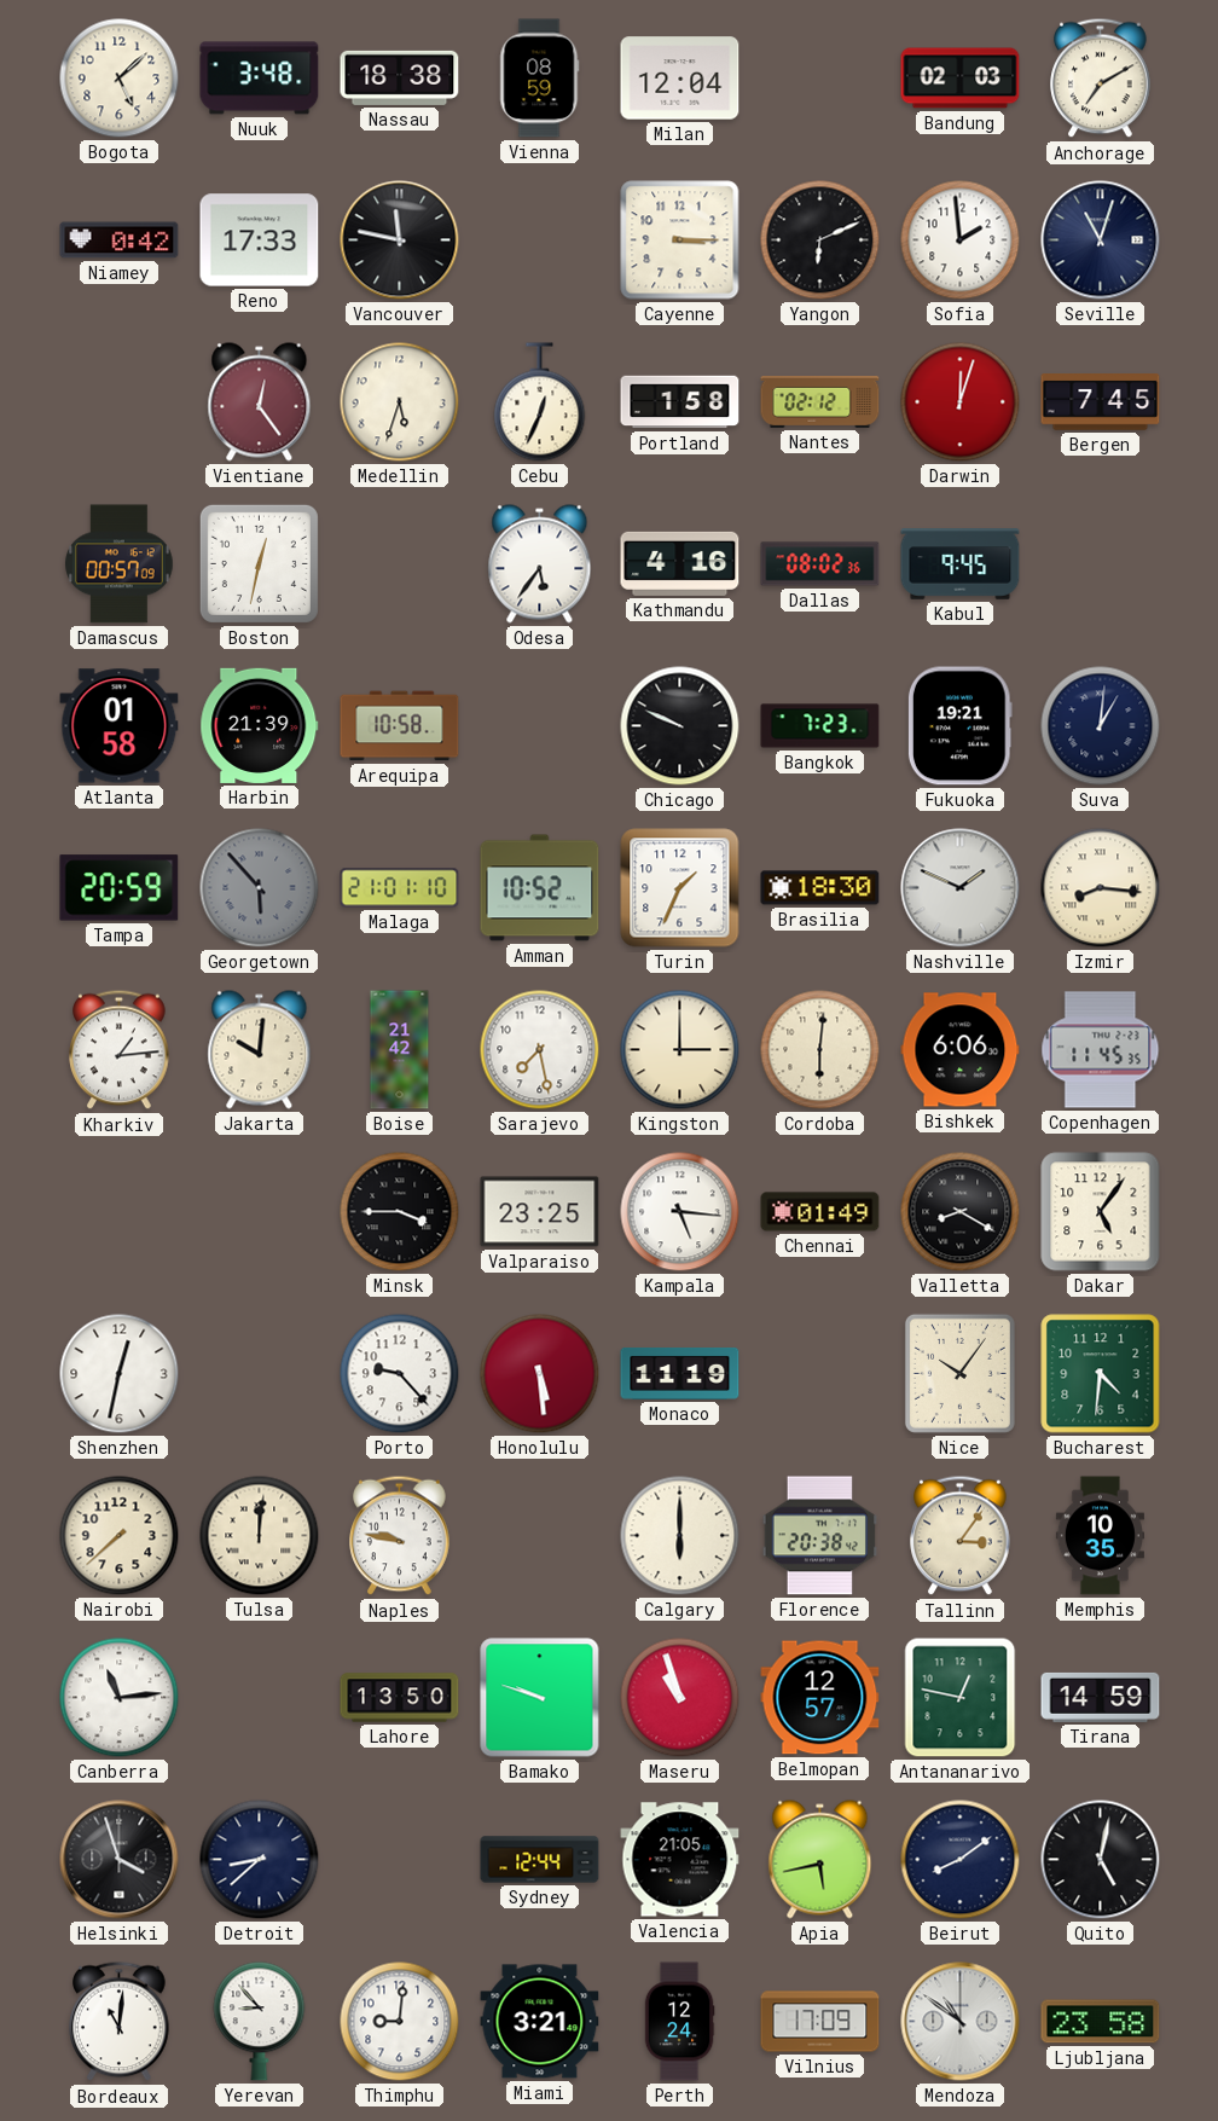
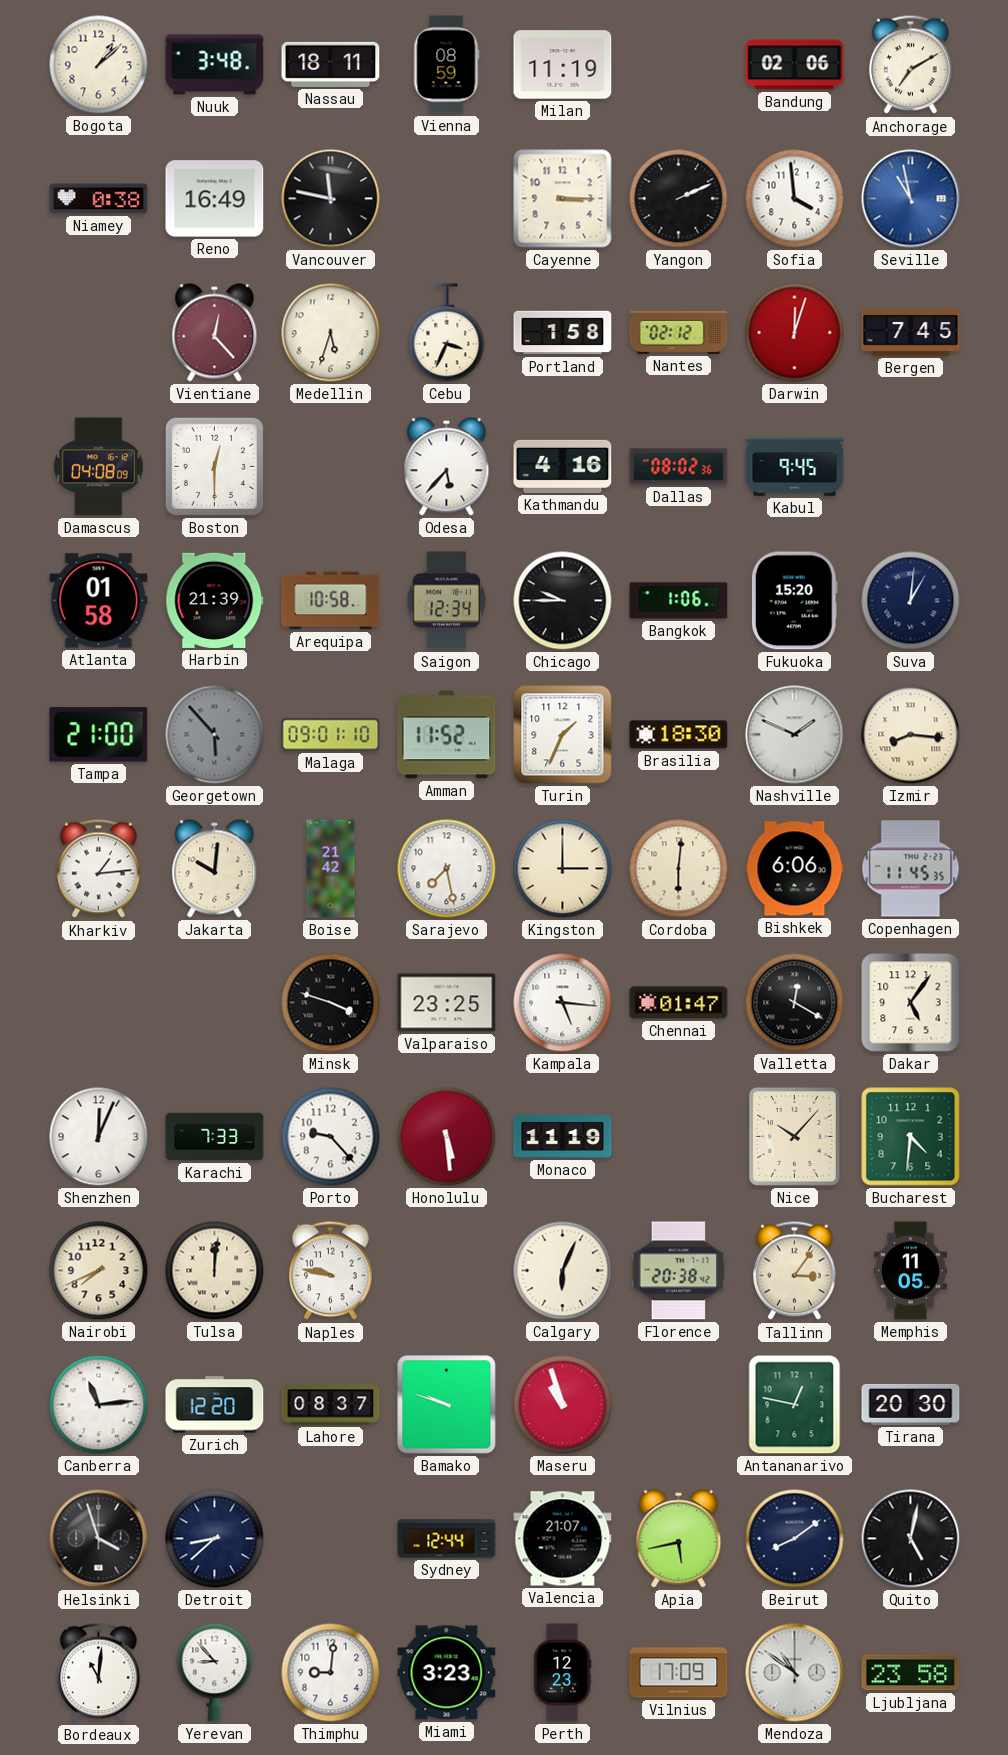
Bogota: 5:08 -> 1:08 (99, 65)
Nassau: 18:38 -> 18:11 (331, 64)
Milan: 12:04 -> 11:19 (563, 65)
Bandung: 02:03 -> 02:06 (795, 65)
Niamey: 0:42 -> 0:38 (99, 199)
Reno: 17:33 -> 16:49 (215, 199)
Yangon: 6:11 -> 2:11 (679, 199)
Sofia: 1:59 -> 3:59 (795, 199)
Seville: 11:03 -> 10:58 (911, 199)
Seville dial: navy -> blue (911, 199)
Vientiane: 12:24 -> 12:23 (215, 333)
Cebu: 12:34 -> 3:34 (447, 333)
Damascus: 00:57 -> 04:08 (99, 467)
Boston: 12:32 -> 12:30 (214, 466)
Odesa: 5:36 -> 5:37 (447, 467)
Saigon: none -> 12:34 (447, 601)
Chicago: 9:49 -> 9:45 (563, 601)
Bangkok: 7:23 -> 1:06 (679, 601)
Fukuoka: 19:21 -> 15:20 (794, 601)
Tampa: 20:59 -> 21:00 (99, 735)
Malaga: 21:01 -> 09:01 (331, 735)
Amman: 10:52 -> 11:52 (447, 735)
Minsk: 3:45 -> 3:48 (331, 1003)
Chennai: 01:49 -> 01:47 (679, 1003)
Valletta: 8:20 -> 12:20 (795, 1003)
Shenzhen: 12:32 -> 12:04 (99, 1137)
Karachi: none -> 7:33 (215, 1137)
Nice: 10:06 -> 10:07 (794, 1136)
Nairobi: 7:38 -> 7:41 (99, 1271)
Calgary: 6:00 -> 6:04 (563, 1271)
Memphis: 10:35 -> 11:05 (910, 1271)
Zurich: none -> 12:20 (215, 1405)
Lahore: 13:50 -> 08:37 (331, 1405)
Belmopan: 12:57 -> none (820, 1698)
Tirana: 14:59 -> 20:30 (911, 1404)
Valencia: 21:05 -> 21:07 (563, 1539)
Miami: 3:21 -> 3:23 (447, 1673)
Perth: 12:24 -> 12:23 (562, 1673)
